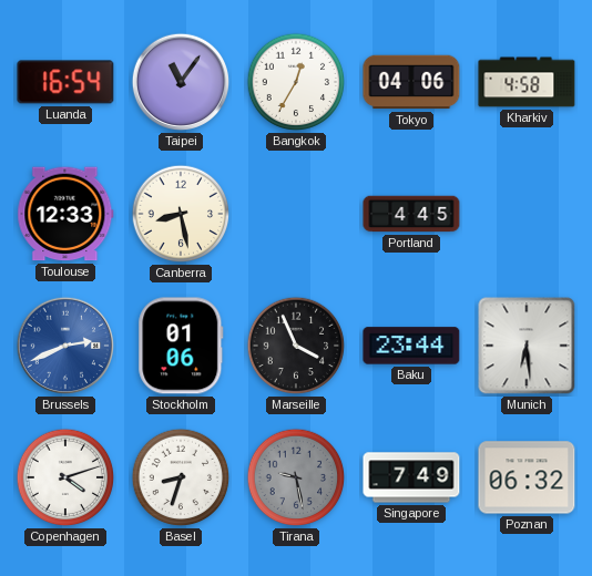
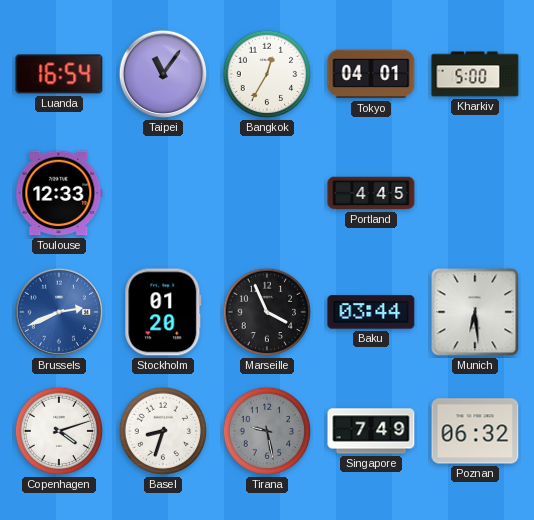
Tokyo: 04:06 -> 04:01 (371, 74)
Kharkiv: 4:58 -> 5:00 (475, 74)
Canberra: 8:28 -> none (181, 214)
Stockholm: 01:06 -> 01:20 (163, 312)
Baku: 23:44 -> 03:44 (371, 312)
